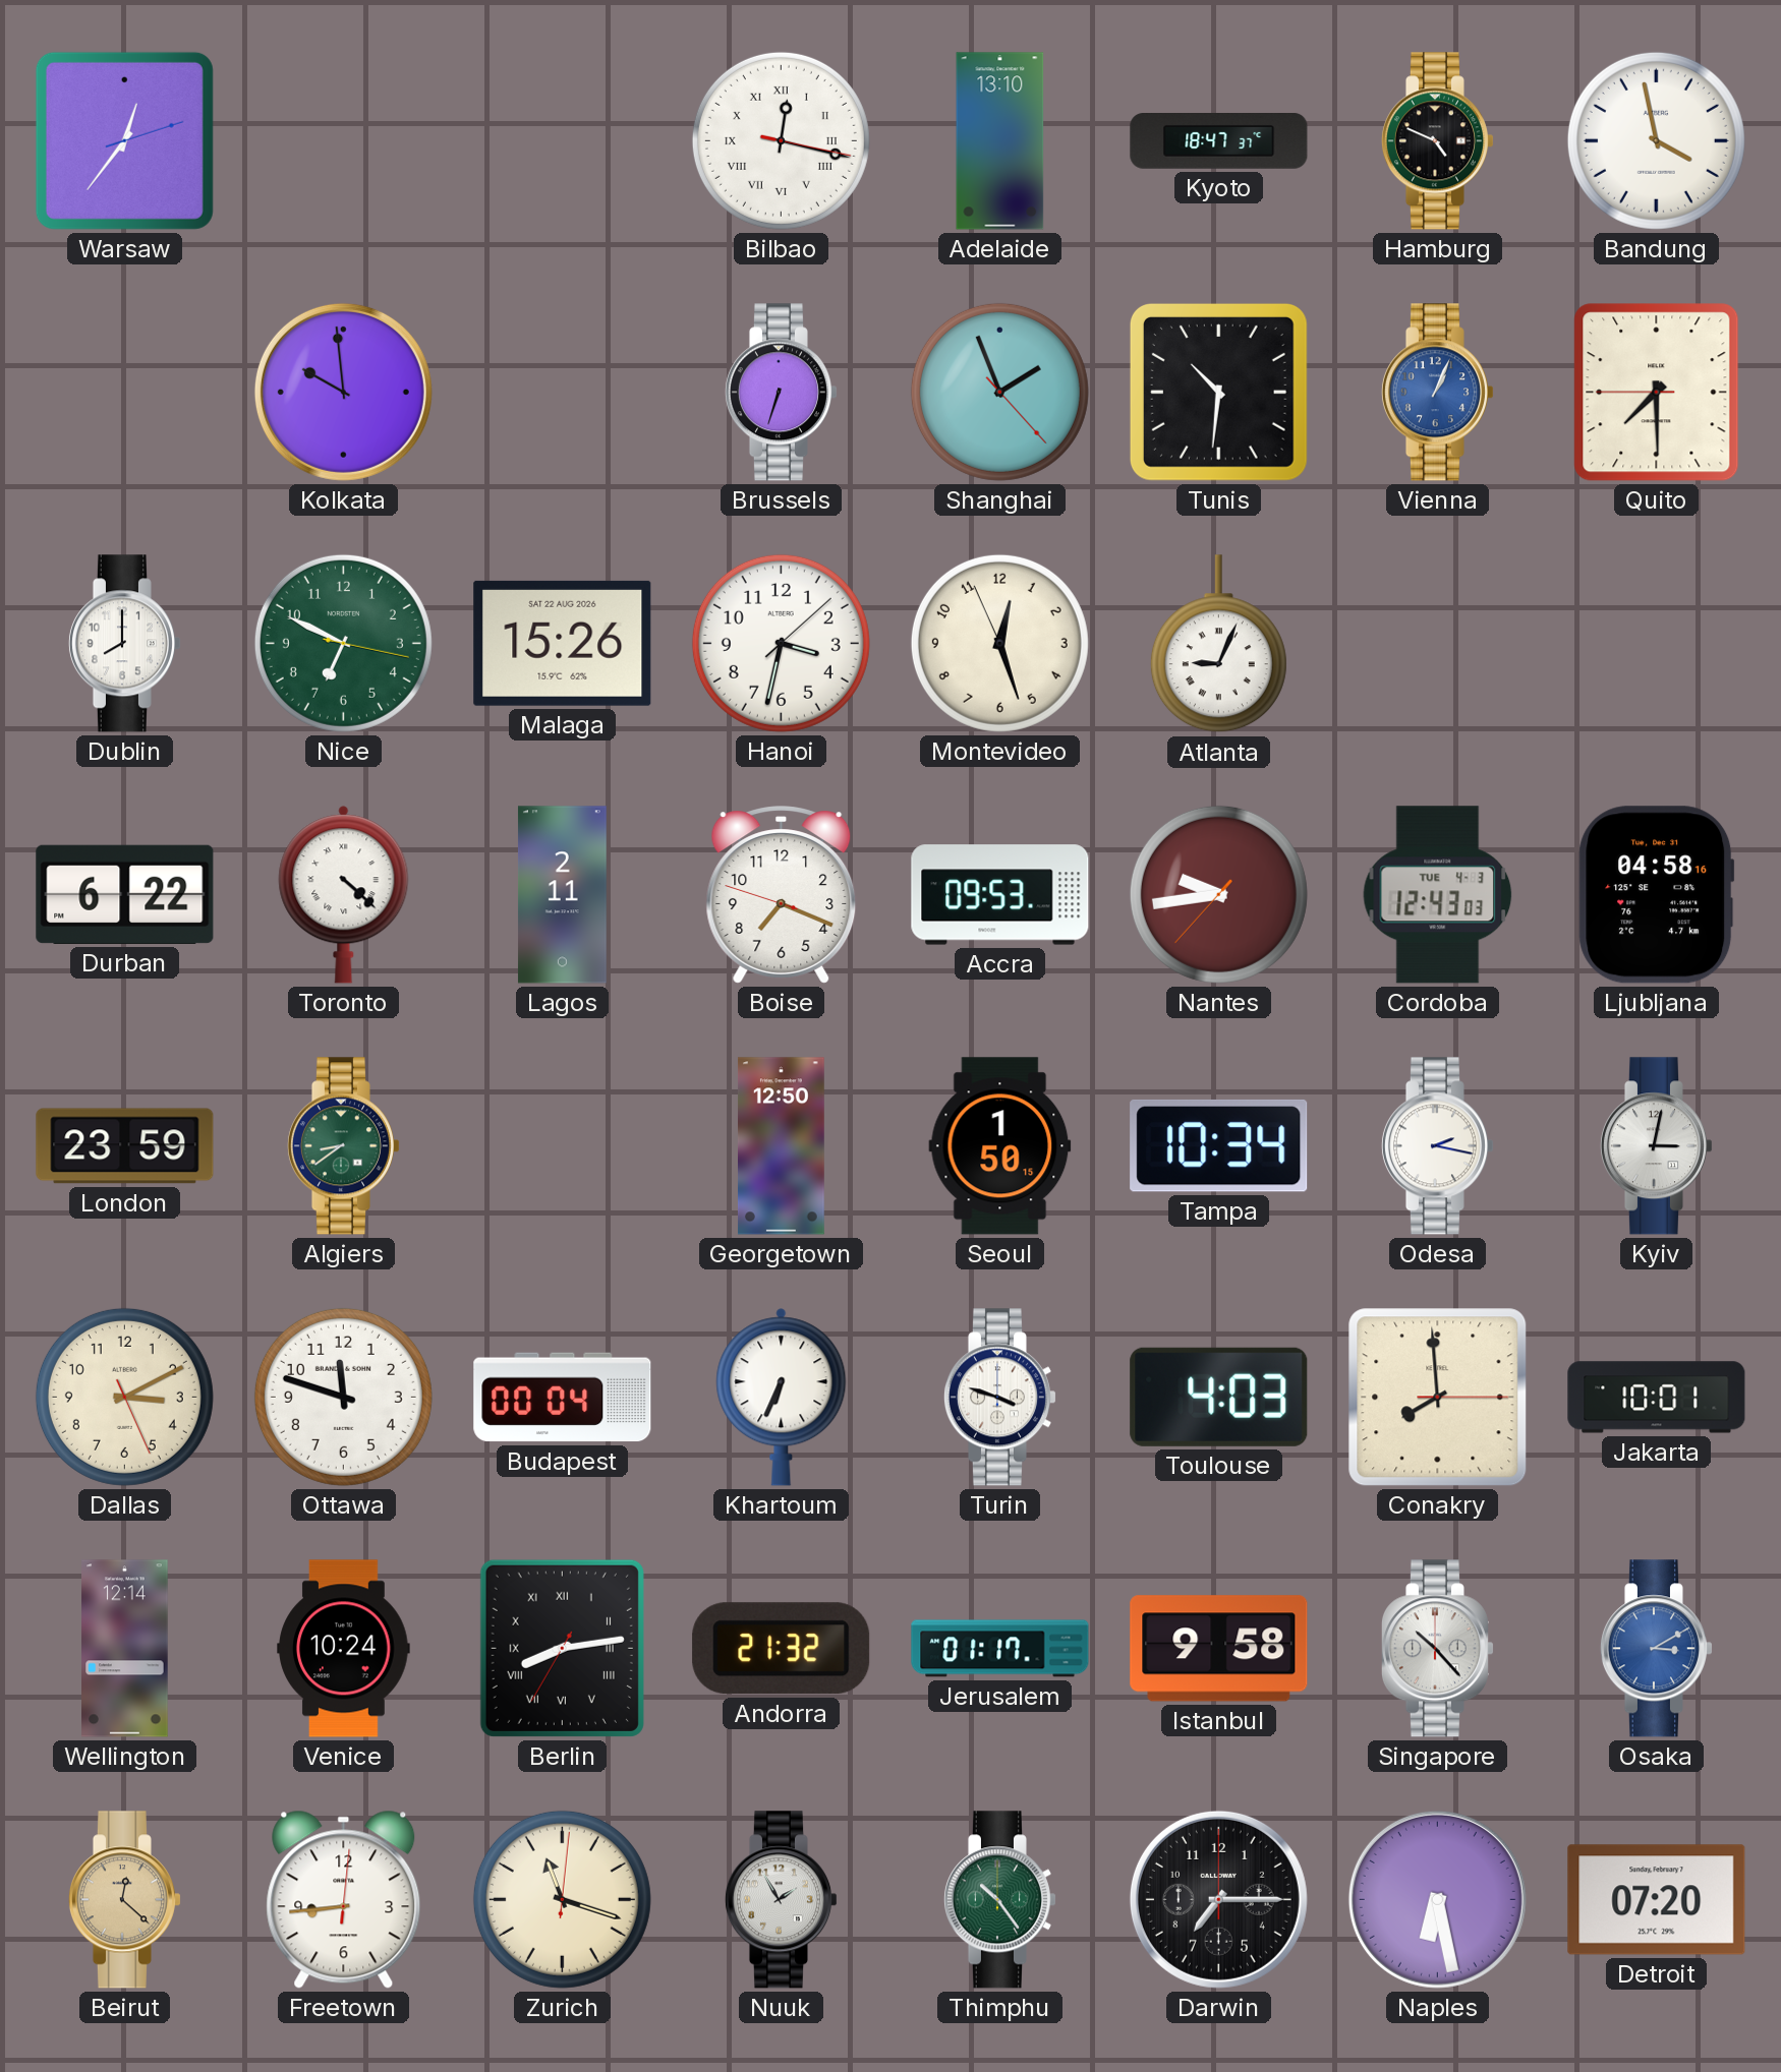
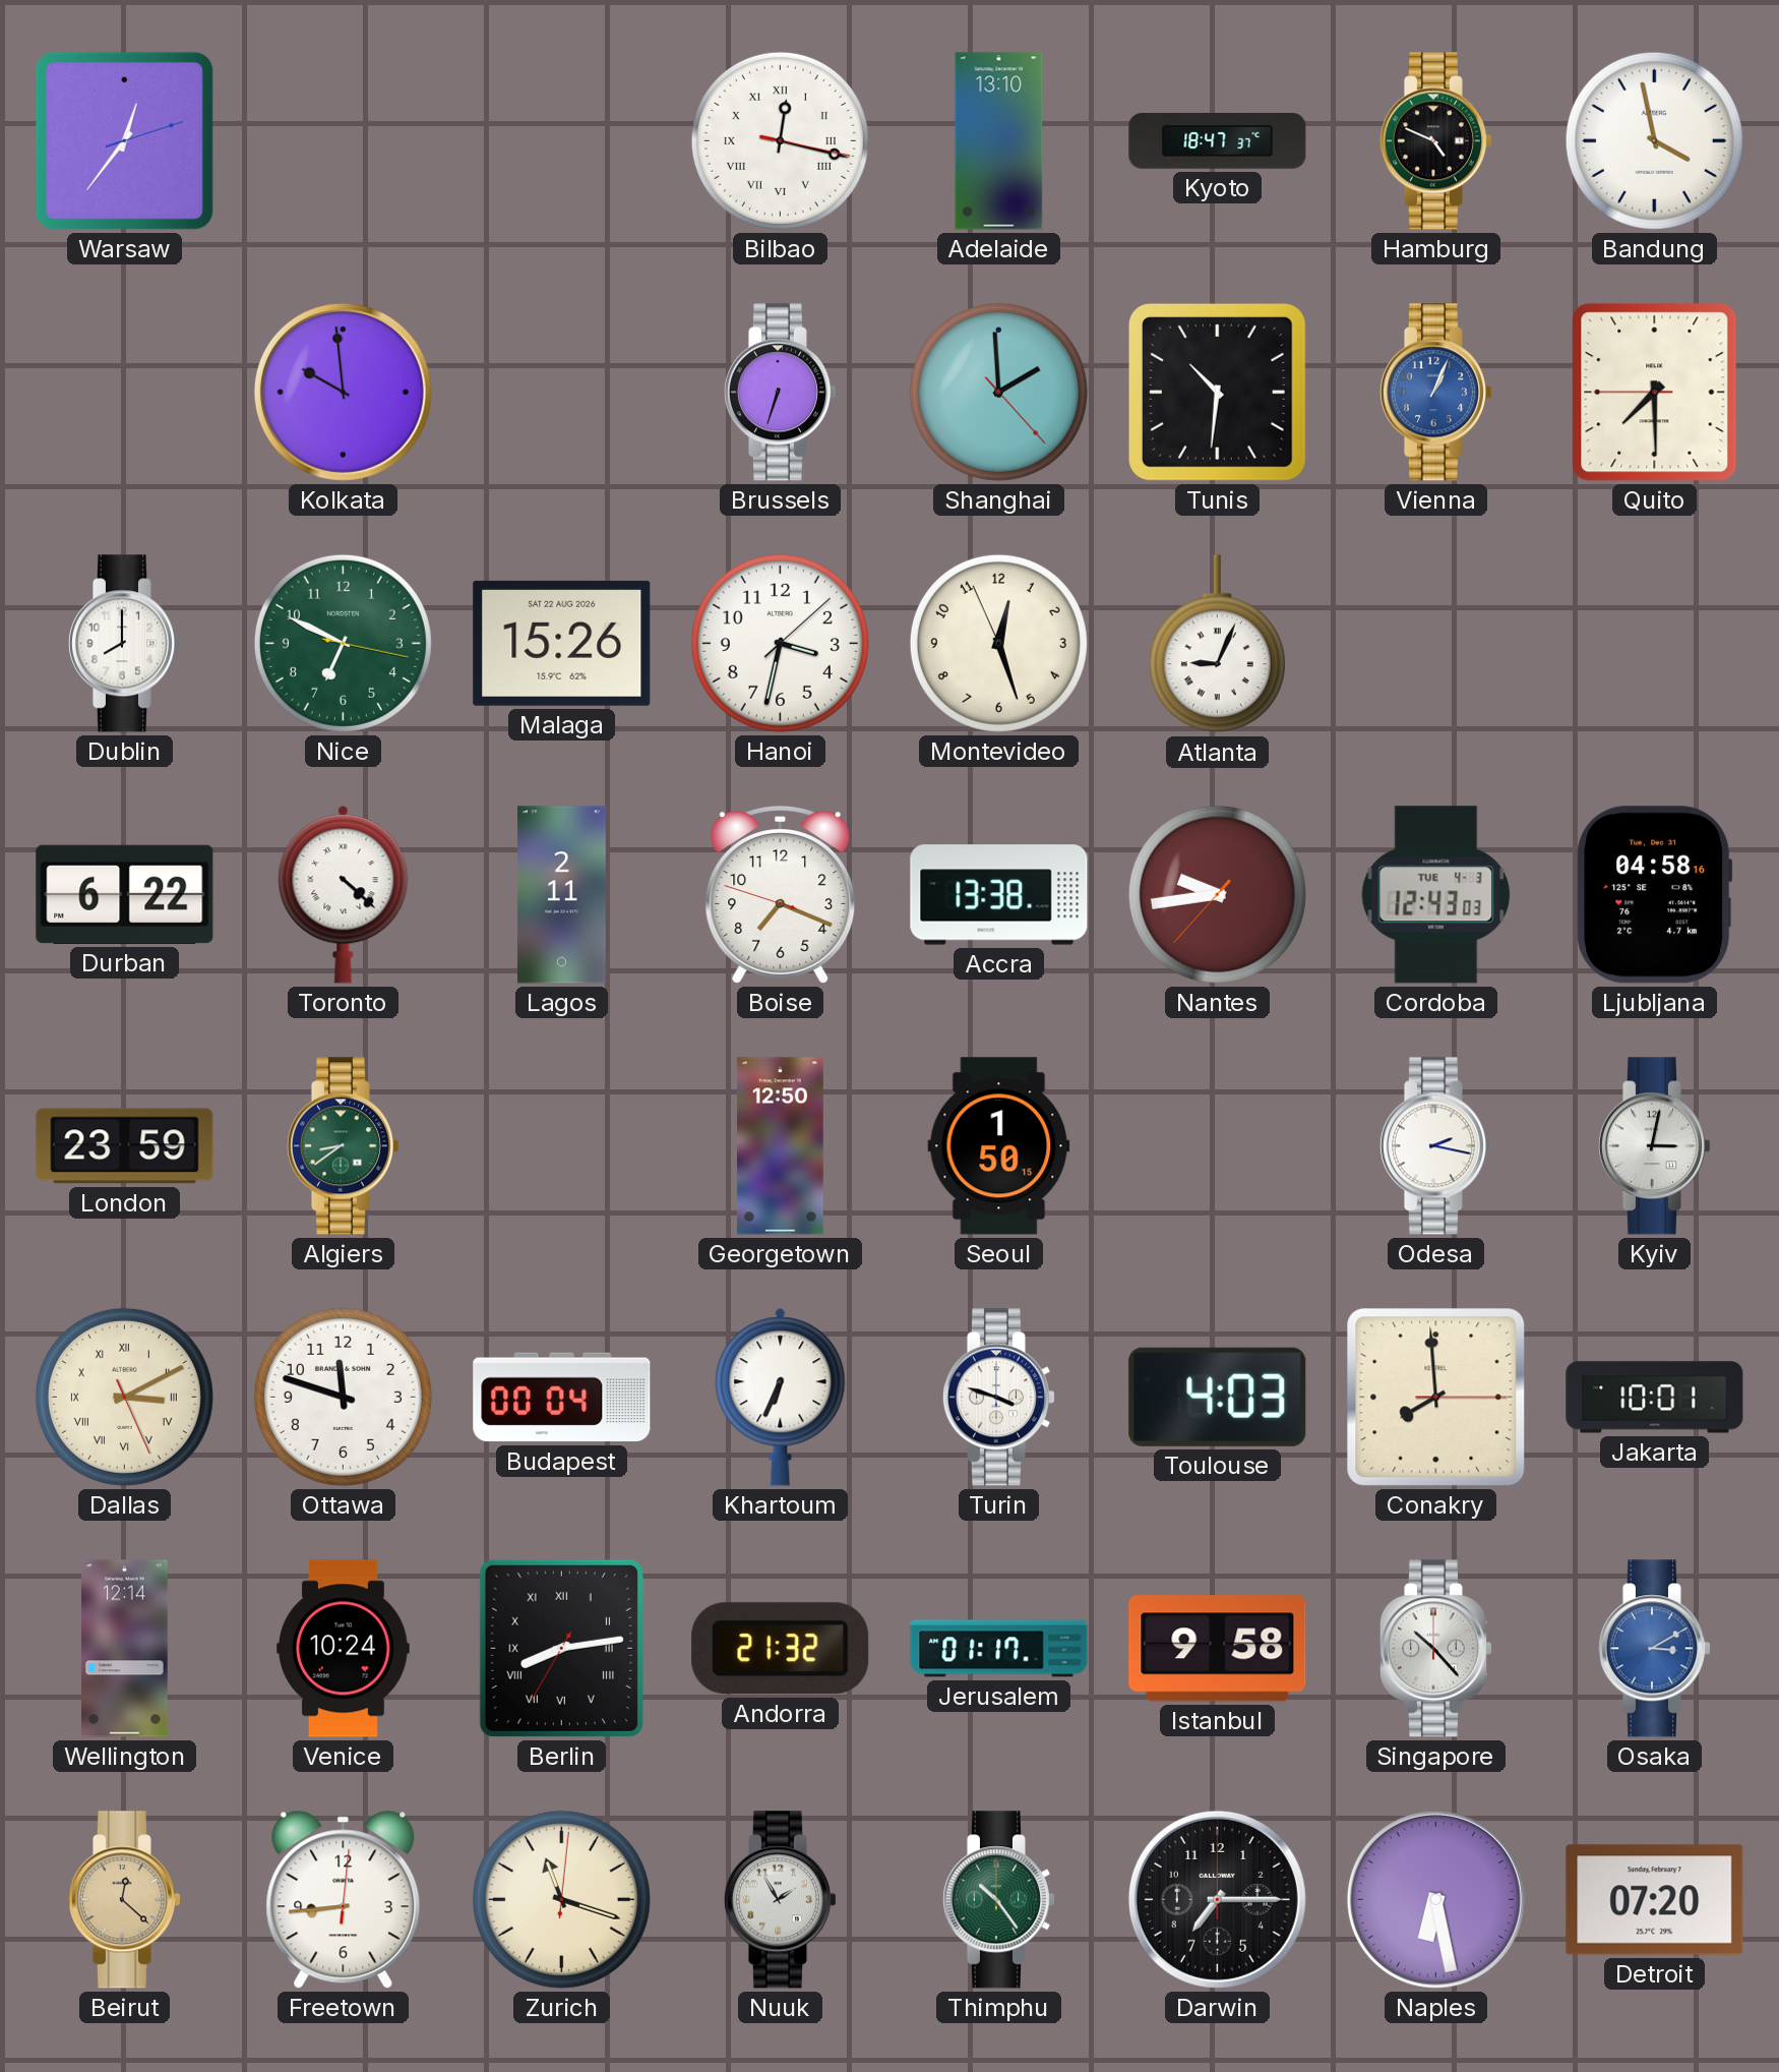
Shanghai: 1:56 -> 1:59 (998, 392)
Accra: 09:53 -> 13:38 (999, 895)
Tampa: 10:34 -> none (1219, 1145)
Dallas numerals: Arabic -> Roman (124, 1397)
